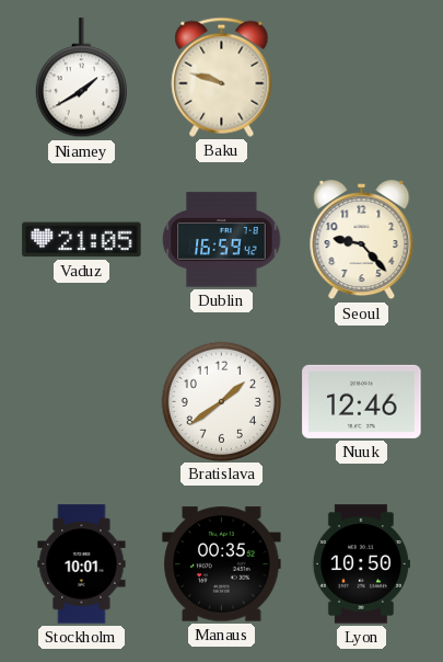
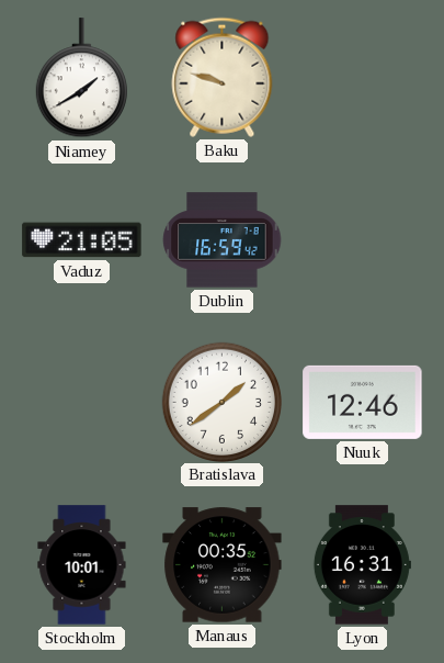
Seoul: 9:23 -> none (362, 240)
Lyon: 10:50 -> 16:31 (362, 565)
